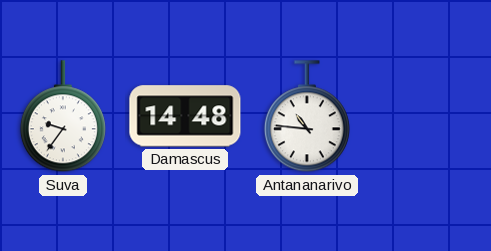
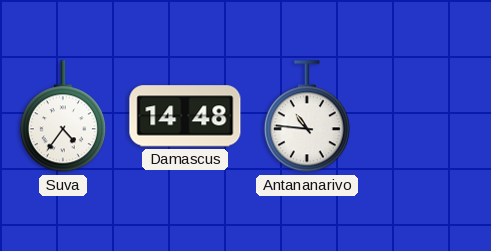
Suva: 9:36 -> 4:36 (63, 117)
